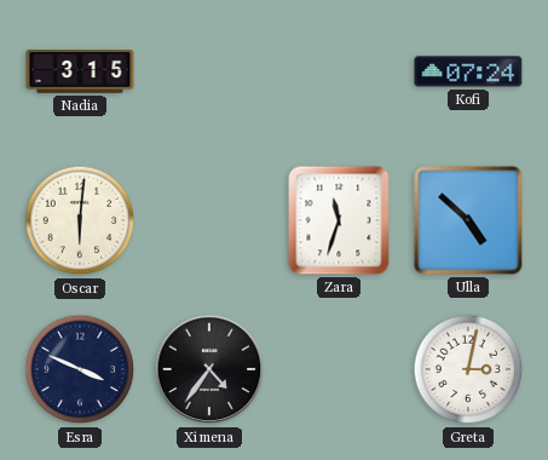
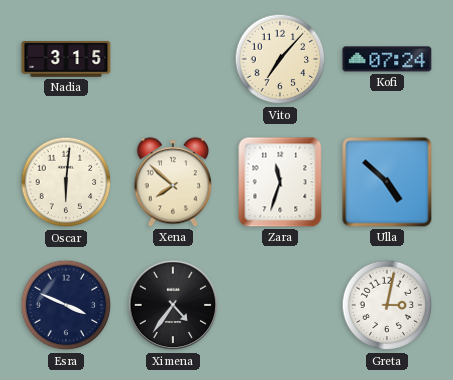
Vito: none -> 7:07 (280, 59)
Xena: none -> 7:52 (172, 182)
